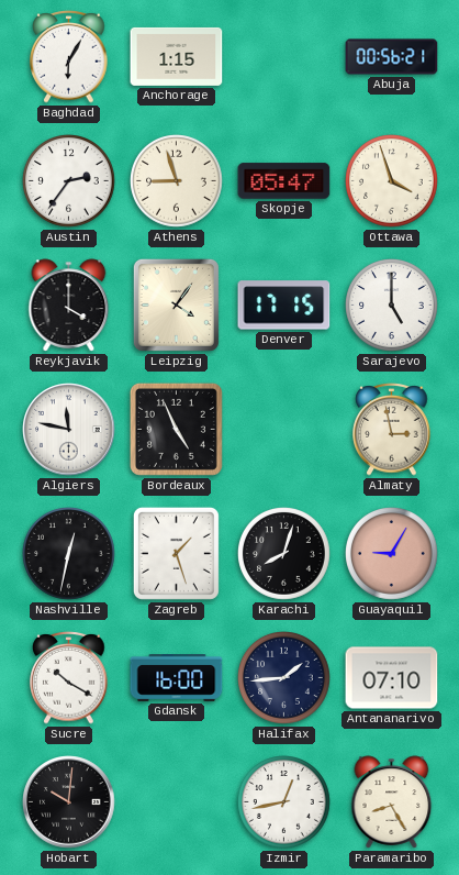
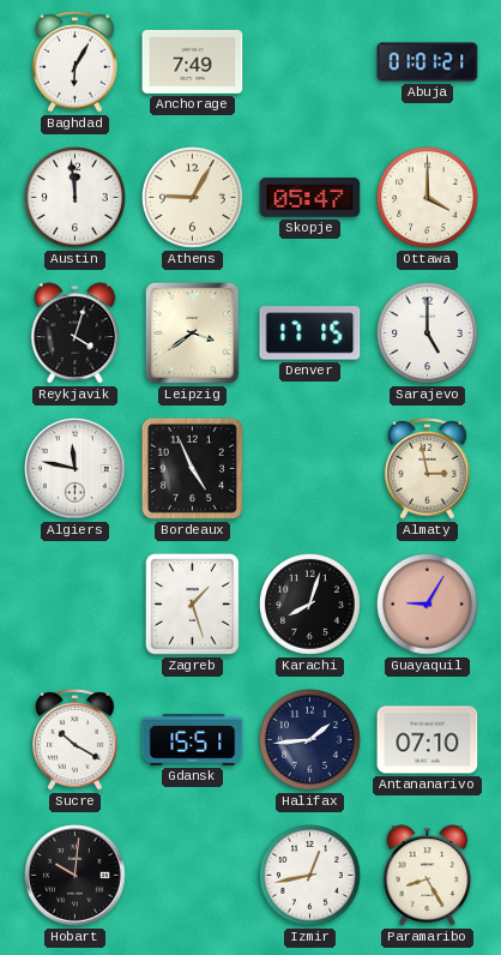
Anchorage: 1:15 -> 7:49 (193, 61)
Abuja: 00:56 -> 01:01 (428, 62)
Austin: 2:36 -> 11:59 (76, 198)
Athens: 8:57 -> 9:05 (193, 198)
Ottawa: 3:57 -> 4:00 (428, 198)
Reykjavik: 4:00 -> 4:03 (76, 334)
Leipzig: 4:06 -> 3:39 (192, 332)
Nashville: 12:32 -> none (69, 554)
Gdansk: 16:00 -> 15:51 (193, 740)
